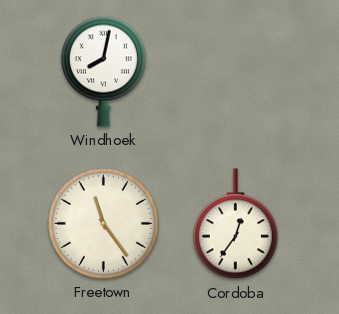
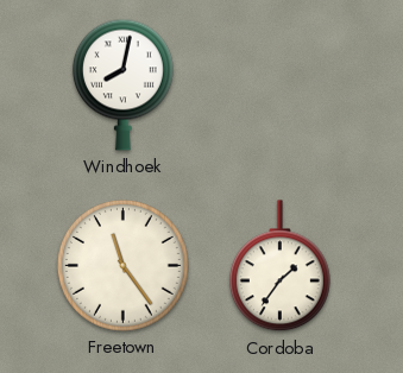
Cordoba: 12:36 -> 1:36 (279, 266)
